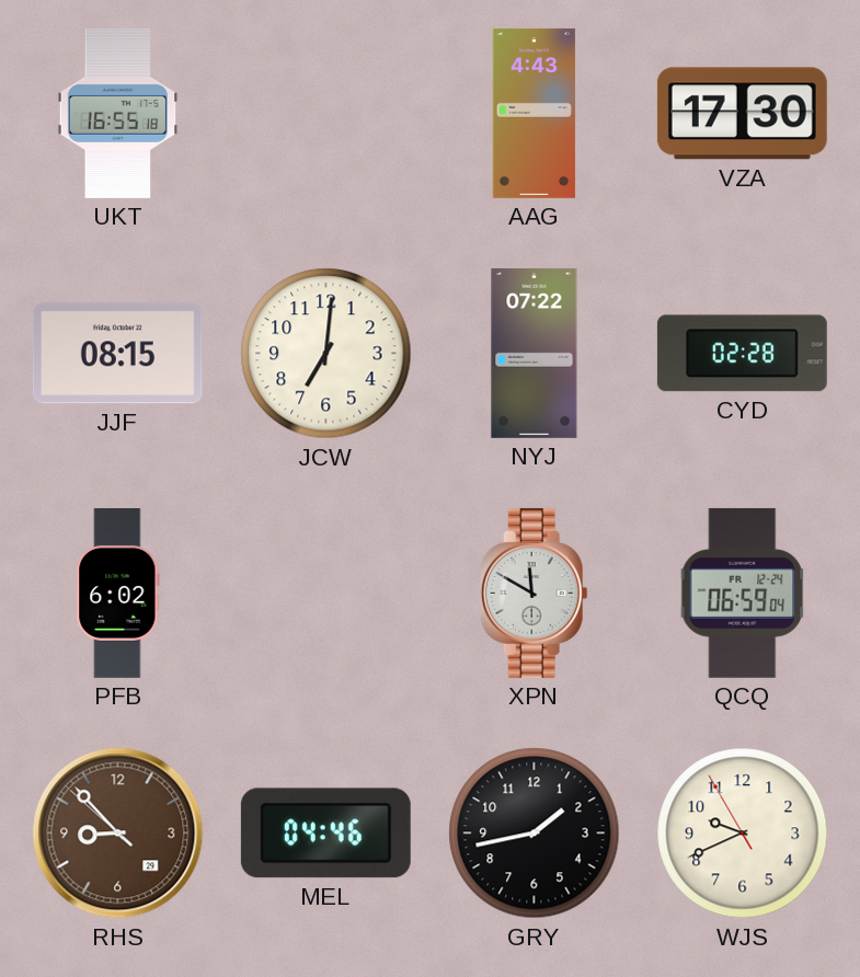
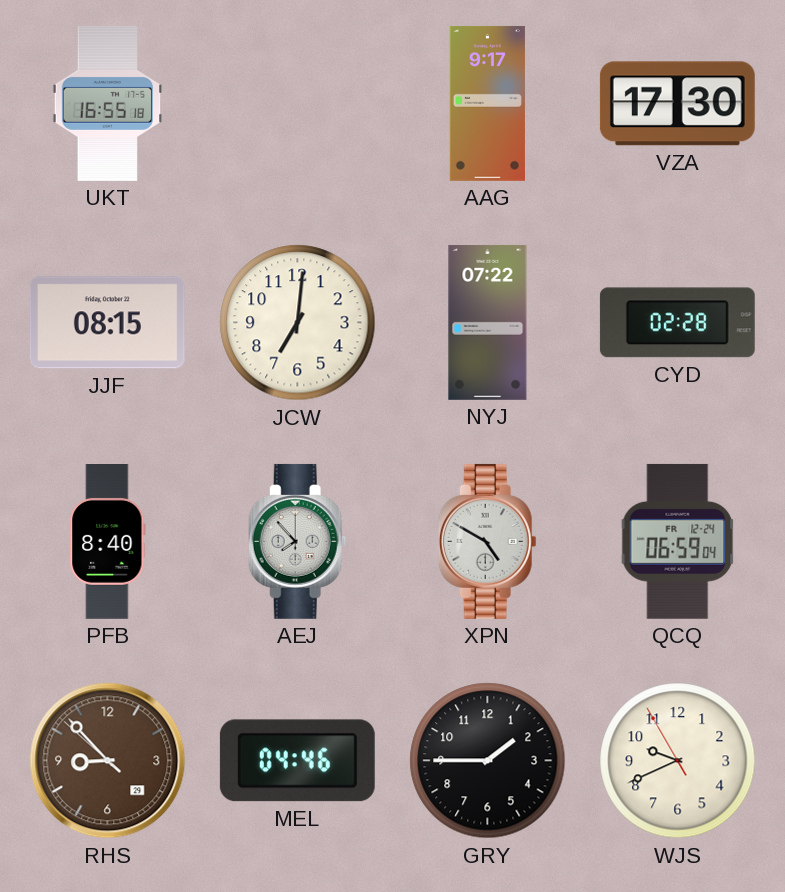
AAG: 4:43 -> 9:17 (487, 103)
PFB: 6:02 -> 8:40 (108, 542)
AEJ: none -> 7:53 (297, 541)
XPN: 11:50 -> 4:50 (487, 541)
GRY: 1:43 -> 1:45 (488, 761)
